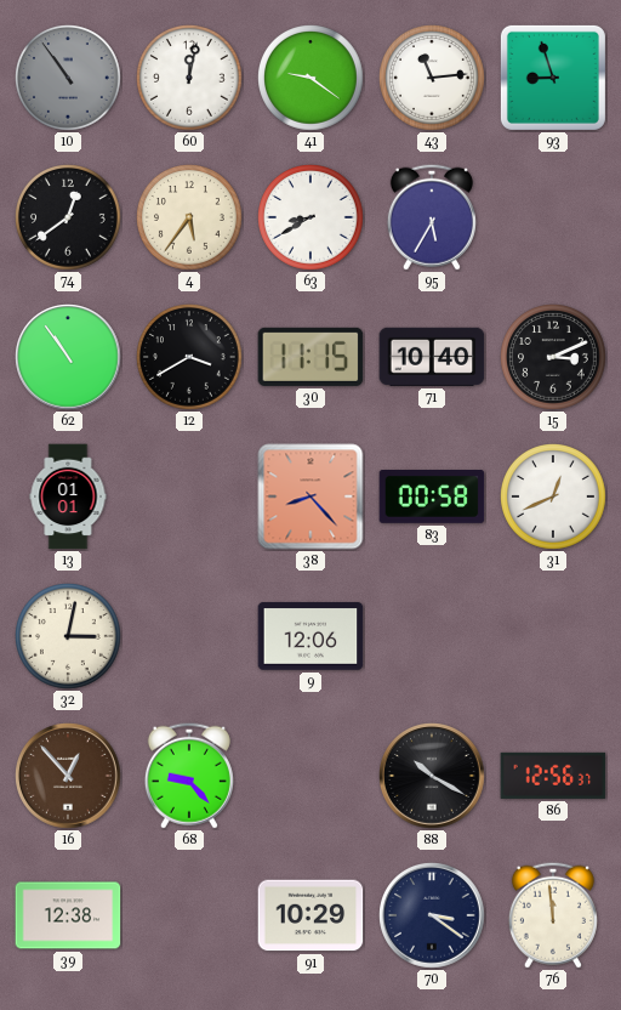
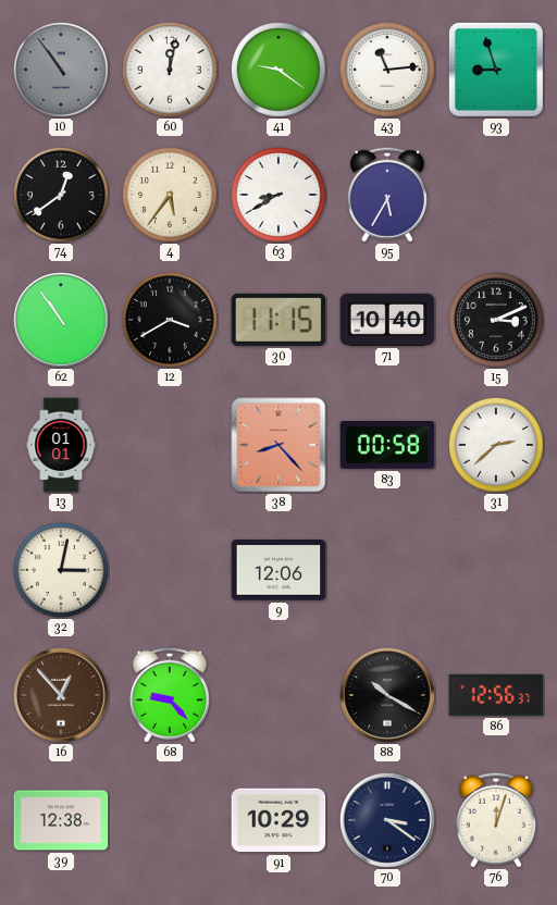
31: 12:41 -> 2:38 (497, 446)
76: 11:59 -> 12:03 (496, 820)
